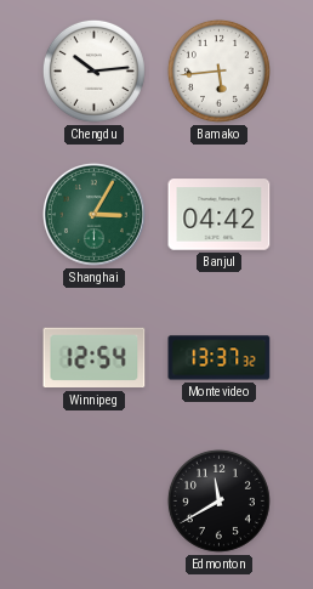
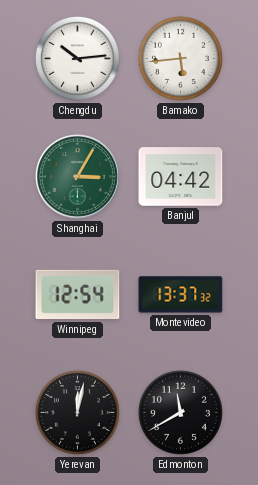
Yerevan: none -> 12:02 (77, 412)
